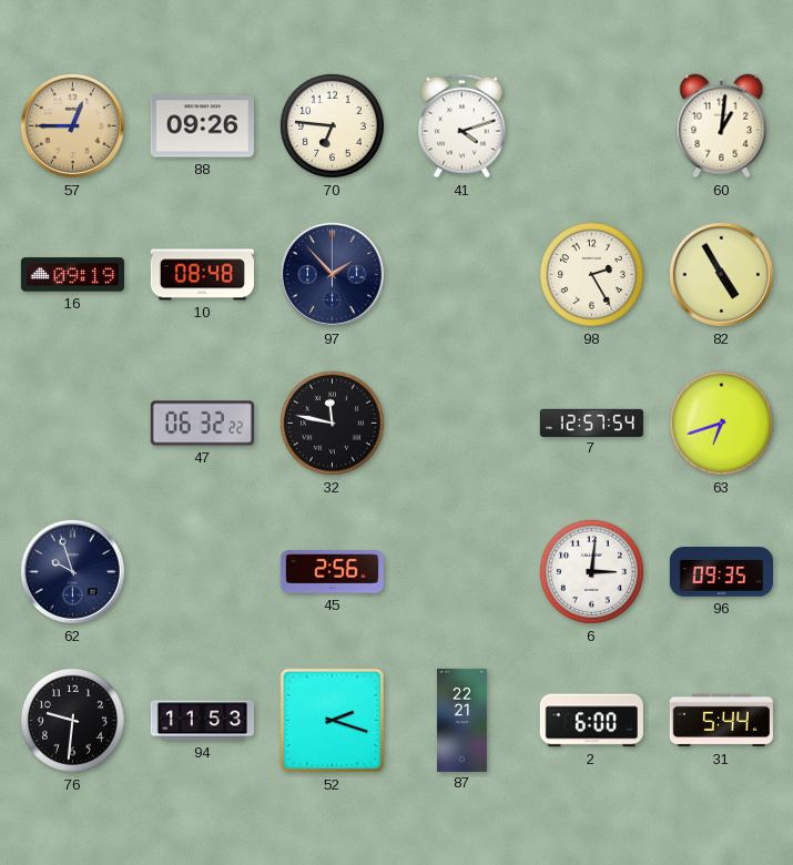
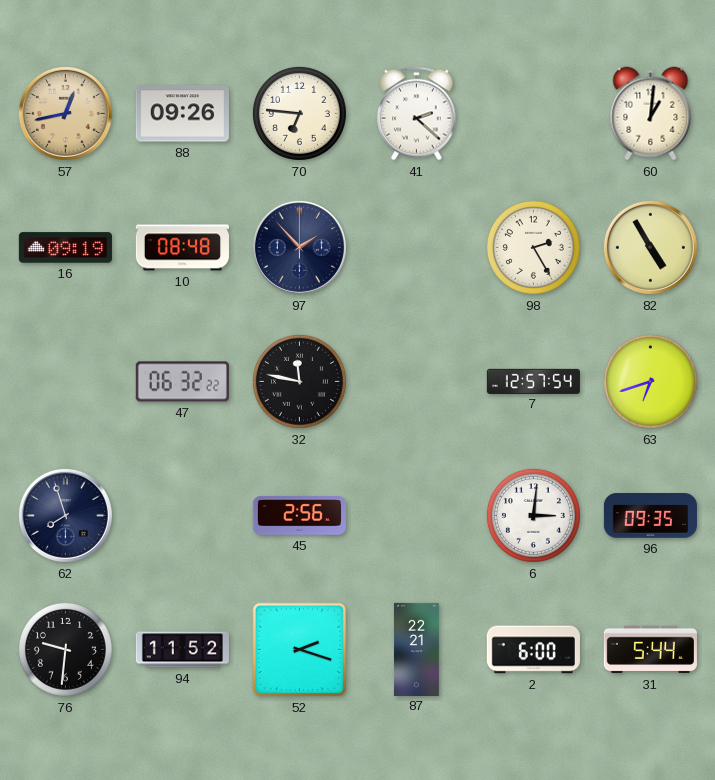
57: 12:45 -> 12:43 (65, 113)
41: 4:12 -> 2:22 (417, 114)
62: 9:57 -> 7:57 (65, 515)
94: 11:53 -> 11:52 (182, 650)
